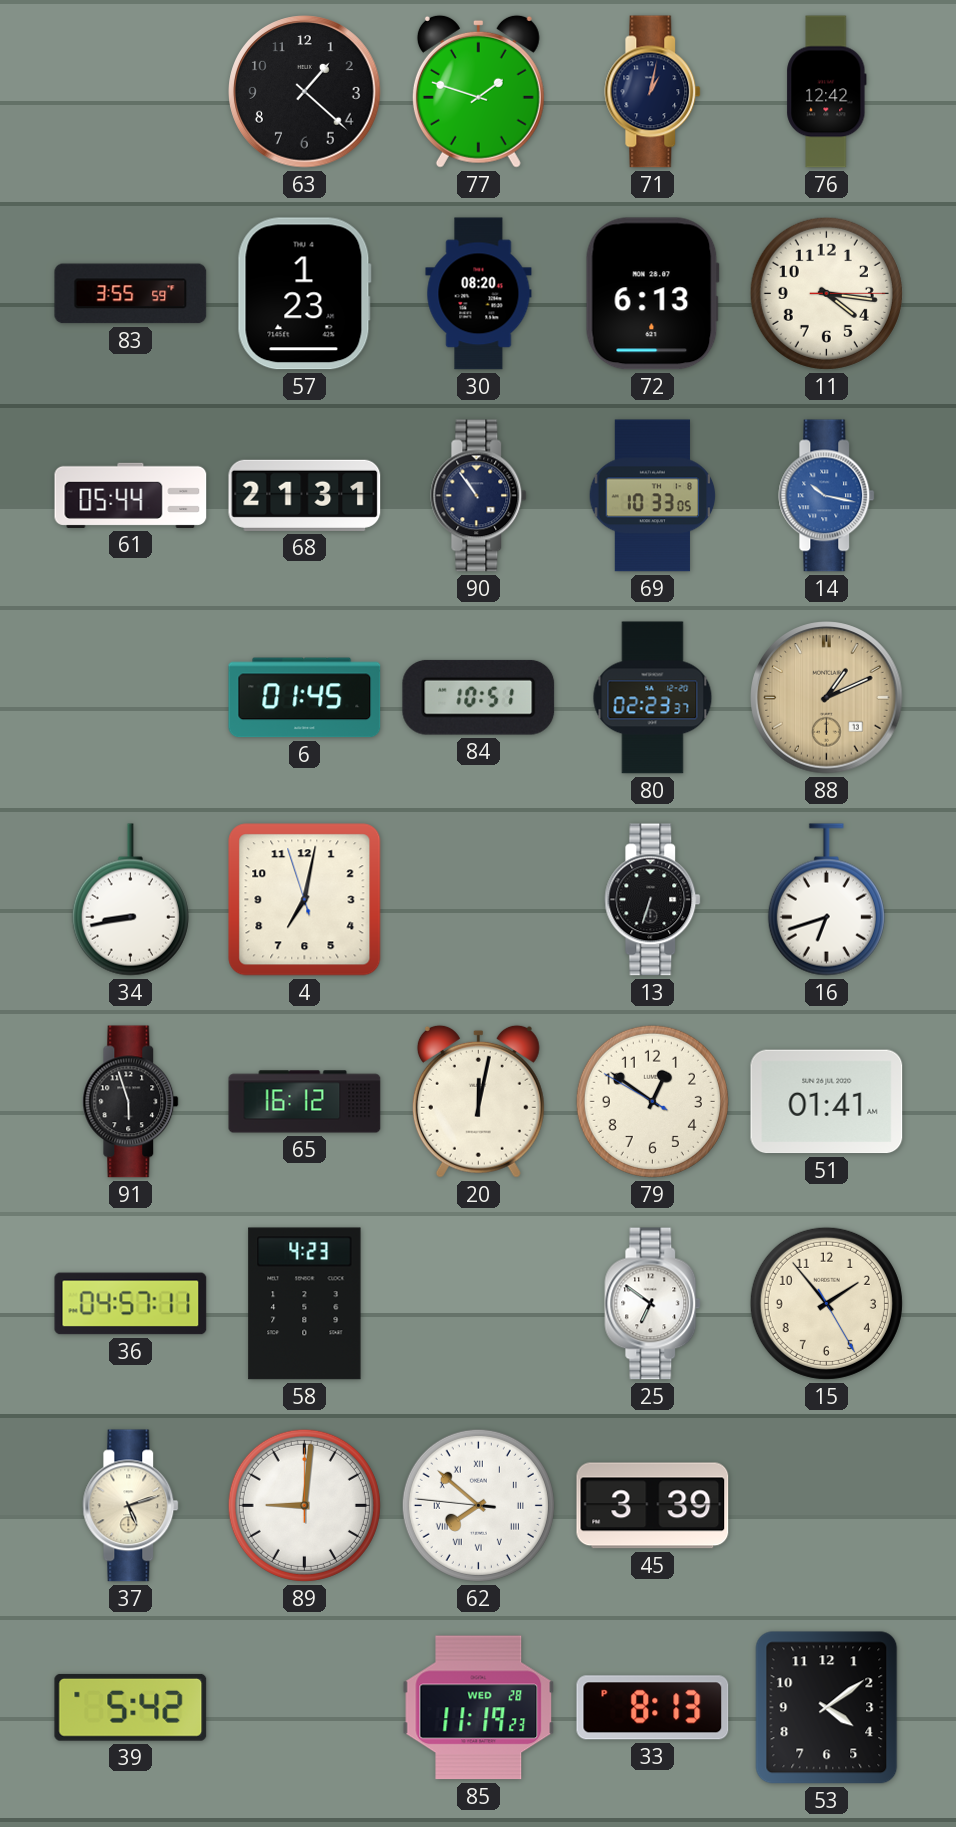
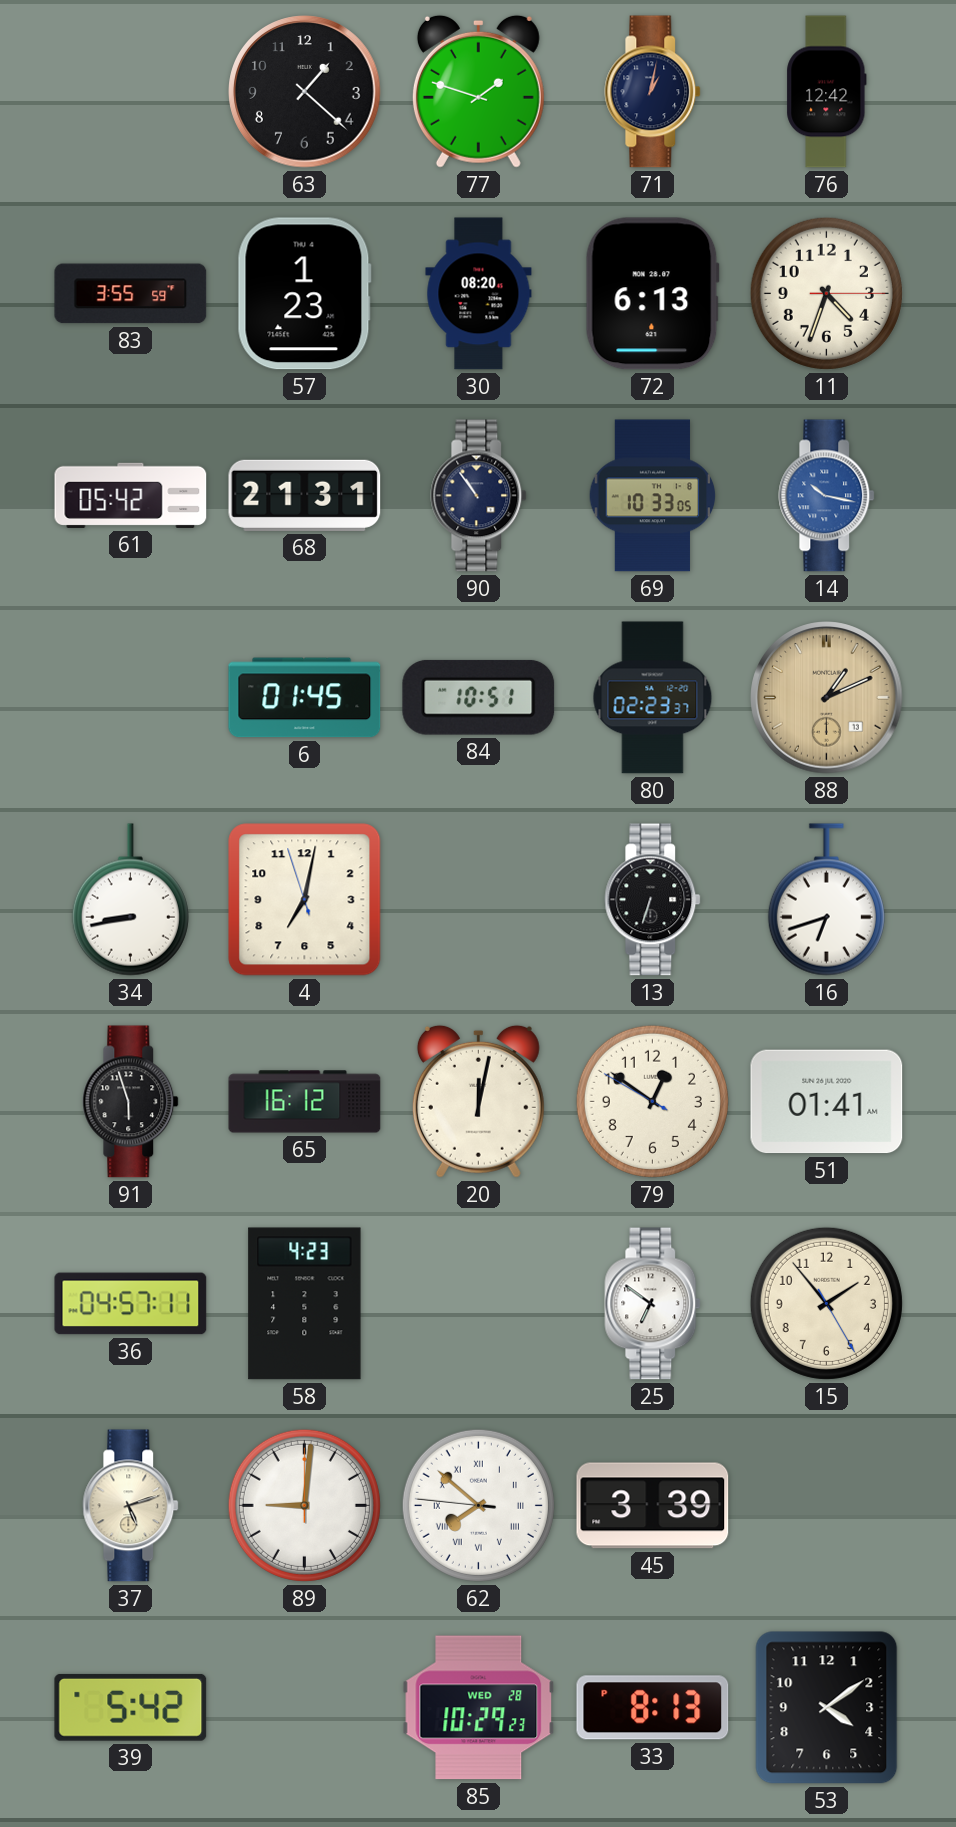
11: 4:16 -> 4:33 (826, 293)
61: 05:44 -> 05:42 (131, 495)
85: 11:19 -> 10:29 (479, 1708)
